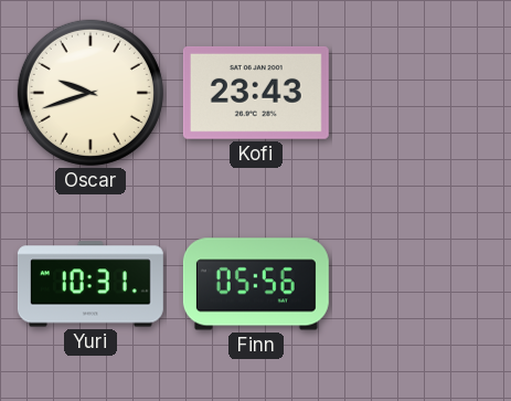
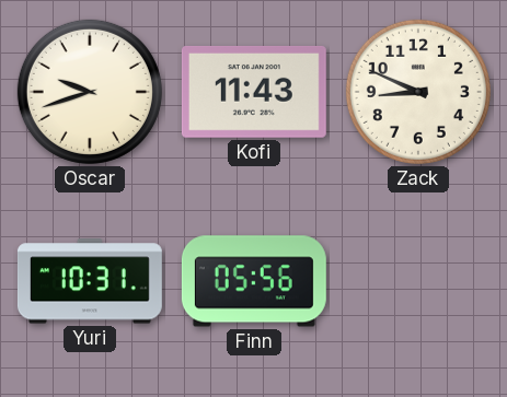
Kofi: 23:43 -> 11:43 (254, 92)
Zack: none -> 8:49 (418, 92)
